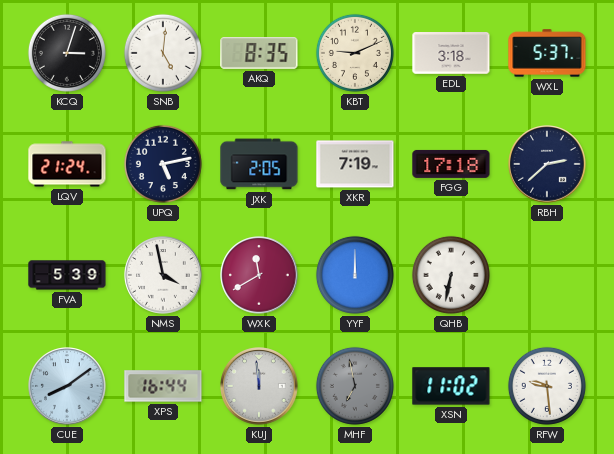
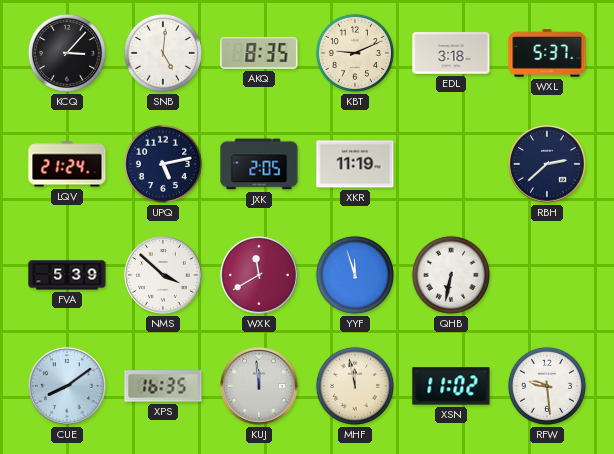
KCQ: 3:03 -> 3:07 (67, 53)
XKR: 7:19 -> 11:19 (355, 164)
FGG: 17:18 -> none (451, 164)
NMS: 3:58 -> 3:52 (163, 275)
YYF: 12:00 -> 11:57 (355, 275)
XPS: 16:44 -> 16:35 (163, 386)
MHF: 6:58 -> 11:58 (355, 386)
MHF dial: grey -> cream (355, 386)
